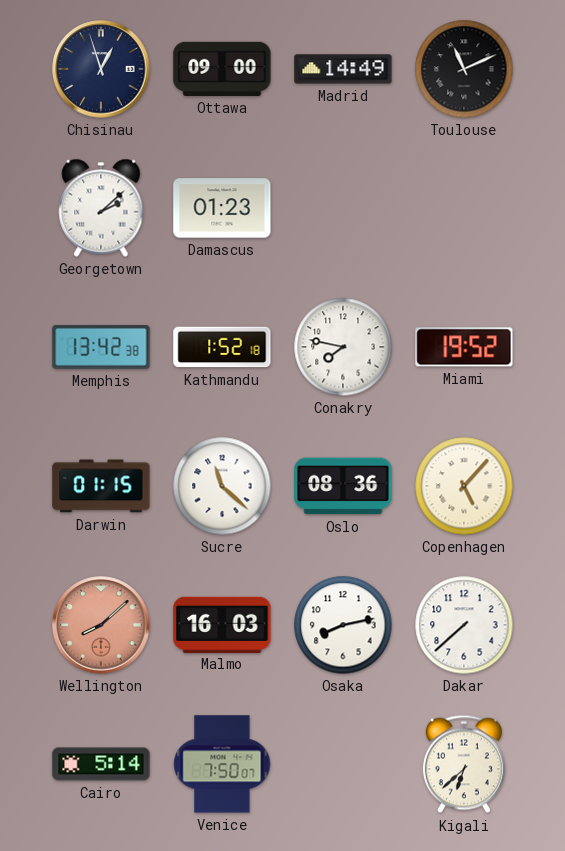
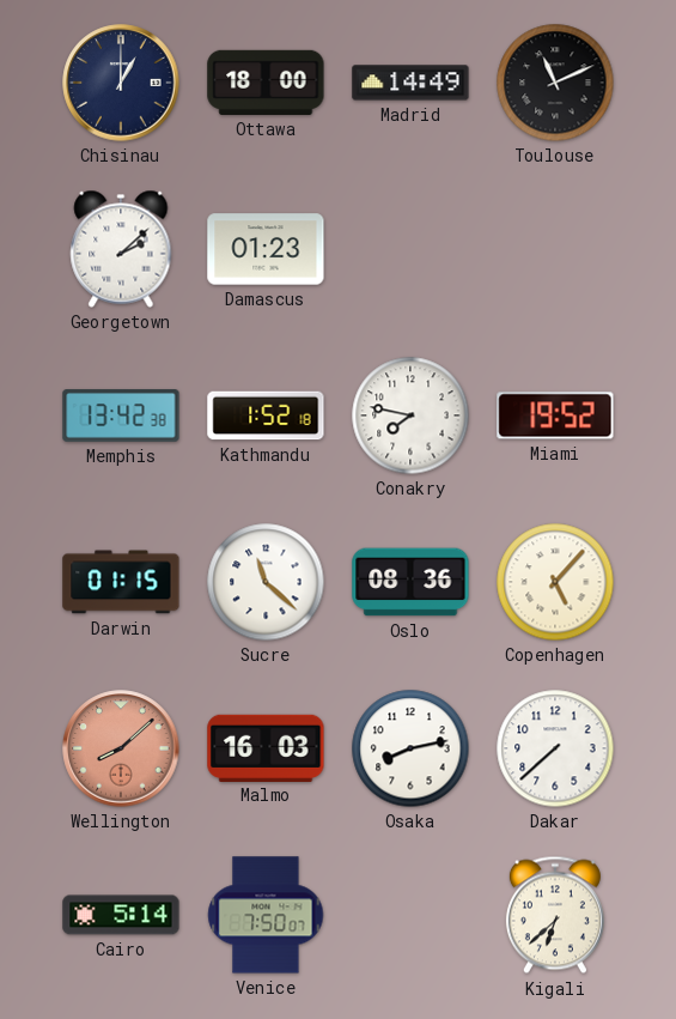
Chisinau: 12:57 -> 1:00 (121, 83)
Ottawa: 09:00 -> 18:00 (266, 83)
